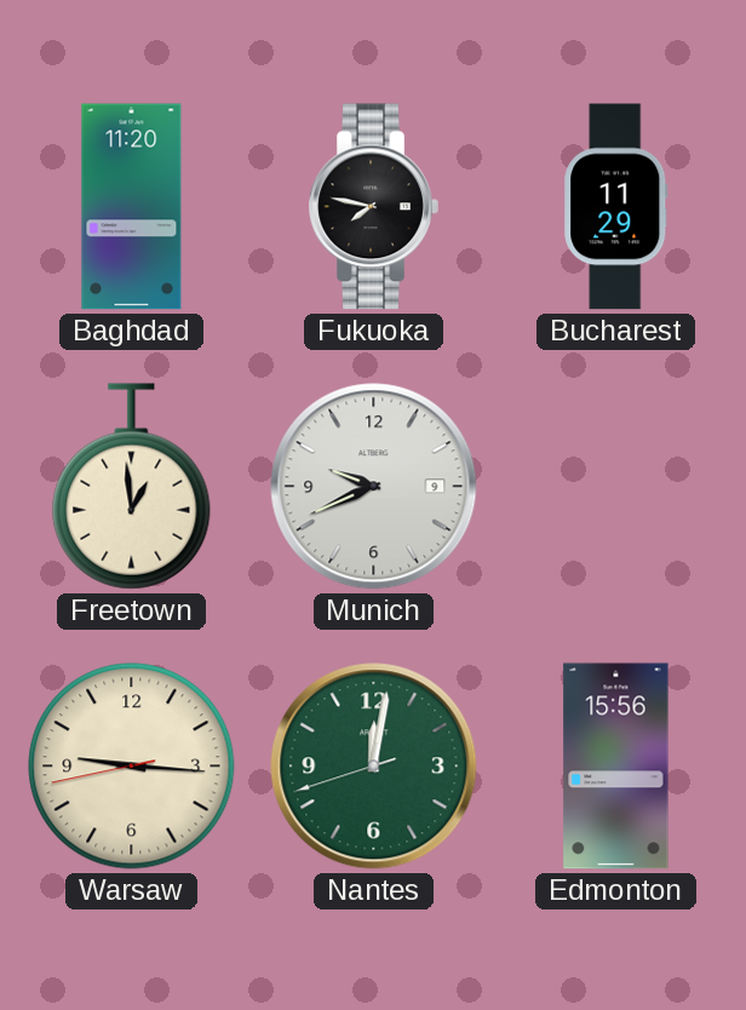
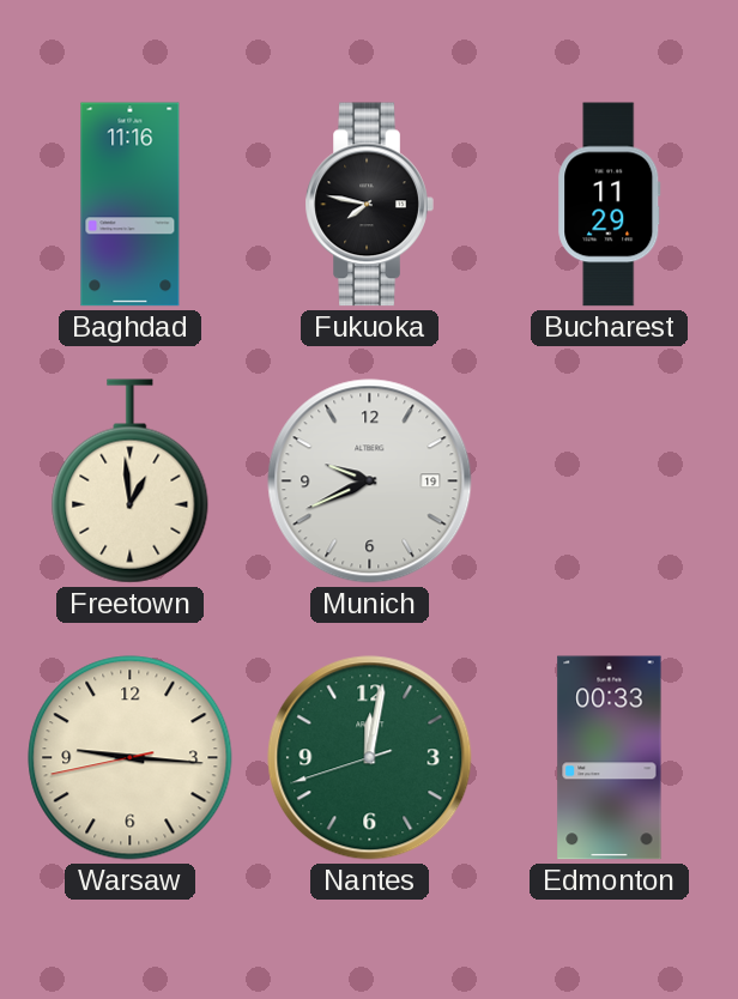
Baghdad: 11:20 -> 11:16 (131, 205)
Munich date: 9 -> 19 (370, 482)
Edmonton: 15:56 -> 00:33 (610, 758)
